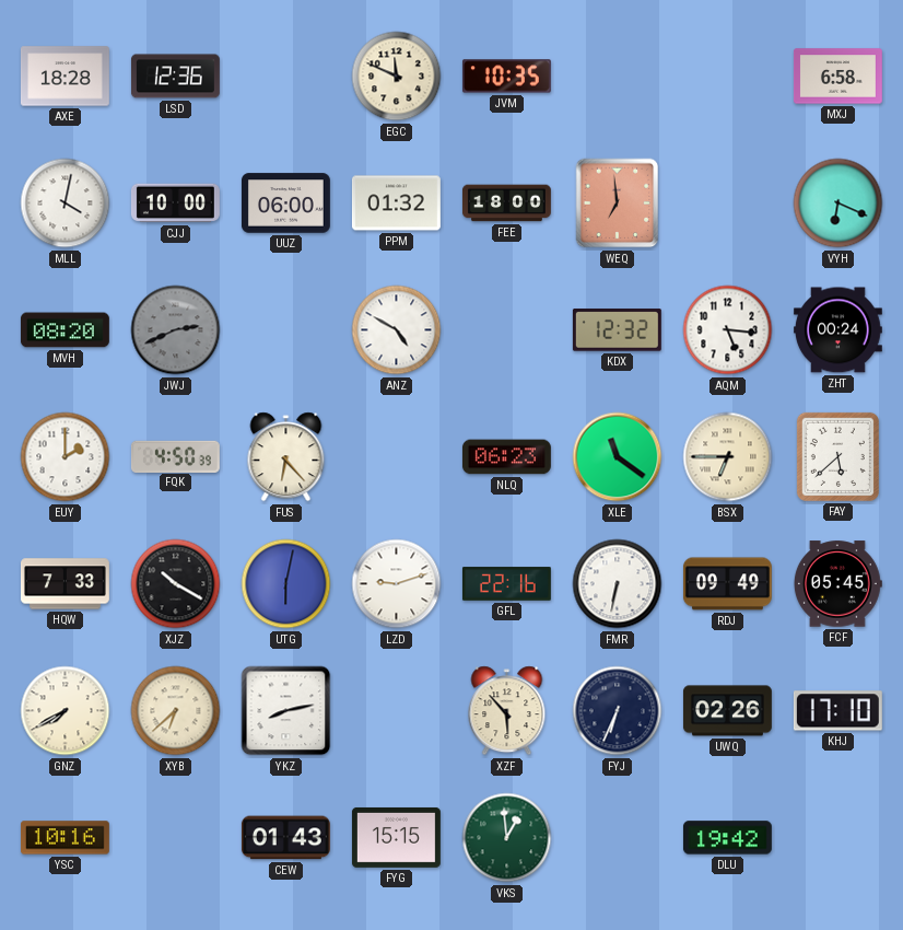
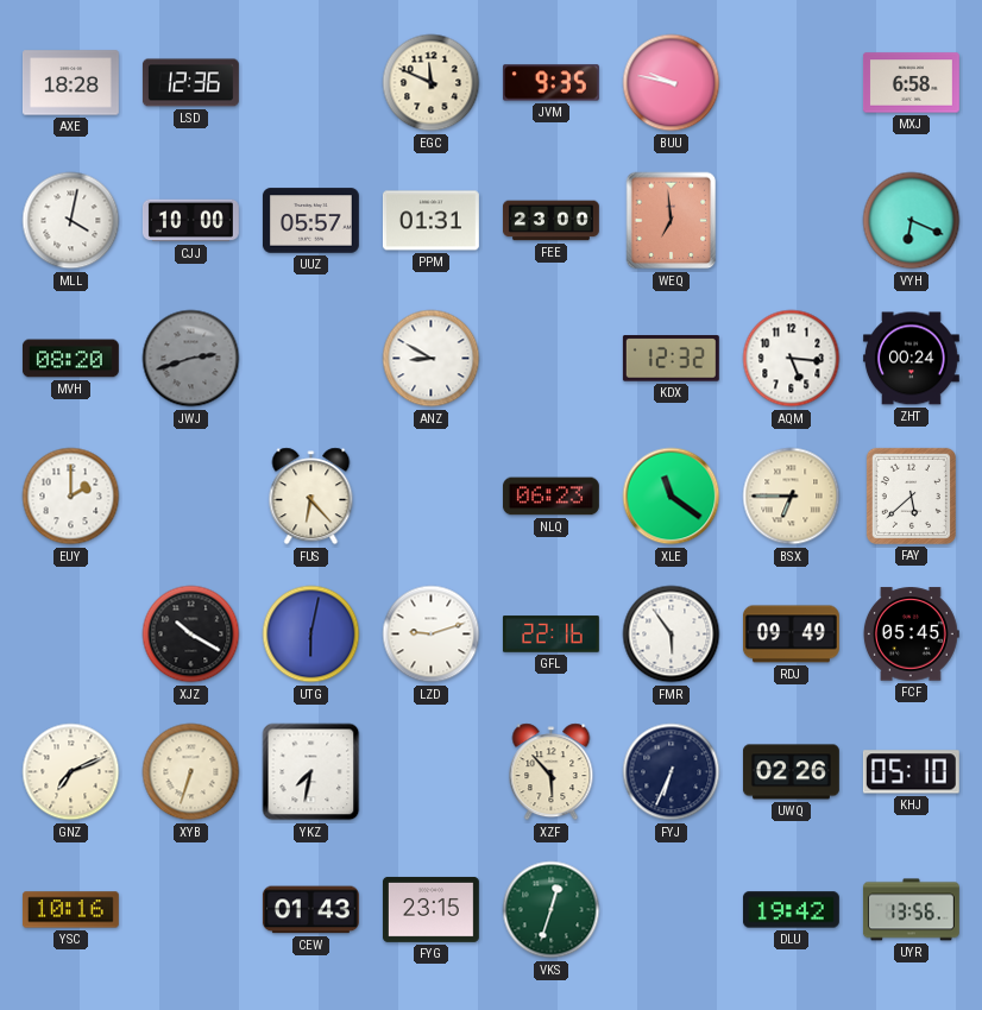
JVM: 10:35 -> 9:35 (550, 83)
BUU: none -> 9:47 (672, 83)
UUZ: 06:00 -> 05:57 (310, 221)
PPM: 01:32 -> 01:31 (430, 221)
FEE: 18:00 -> 23:00 (550, 221)
JWJ: 2:41 -> 2:42 (191, 359)
ANZ: 4:50 -> 8:50 (432, 359)
FQK: 4:50 -> none (175, 456)
HQW: 7:33 -> none (64, 584)
FMR: 6:32 -> 5:54 (672, 635)
GNZ: 7:40 -> 7:11 (71, 772)
XYB: 6:38 -> 6:33 (191, 772)
YKZ: 8:13 -> 7:32 (311, 772)
KHJ: 17:10 -> 05:10 (911, 772)
FYG: 15:15 -> 23:15 (430, 909)
VKS: 12:59 -> 12:33 (552, 910)
UYR: none -> 13:56 (911, 910)
